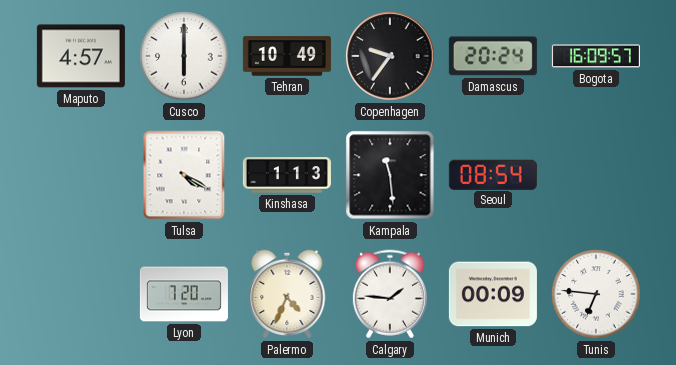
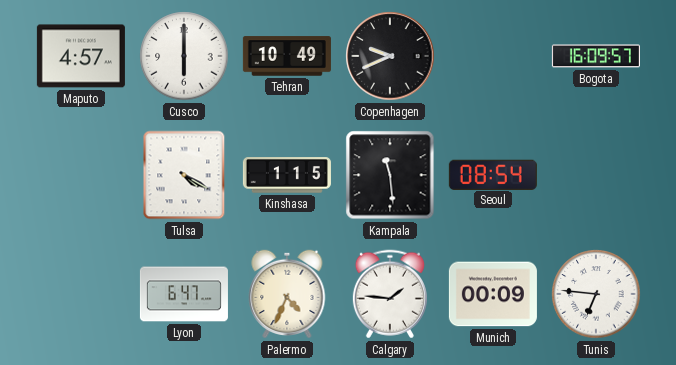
Copenhagen: 9:36 -> 9:41 (390, 56)
Damascus: 20:24 -> none (493, 56)
Kinshasa: 1:13 -> 1:15 (287, 175)
Lyon: 7:20 -> 6:47 (184, 294)
